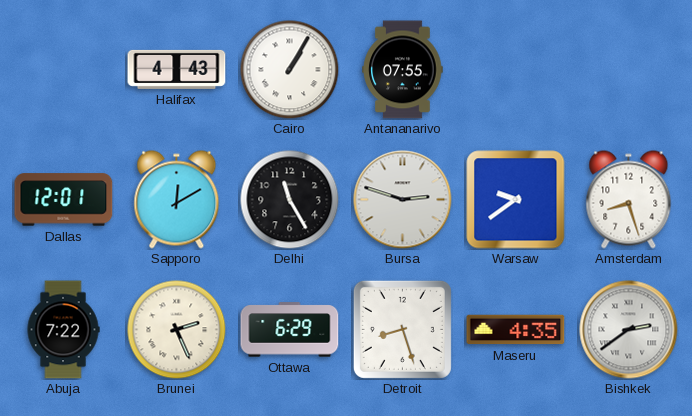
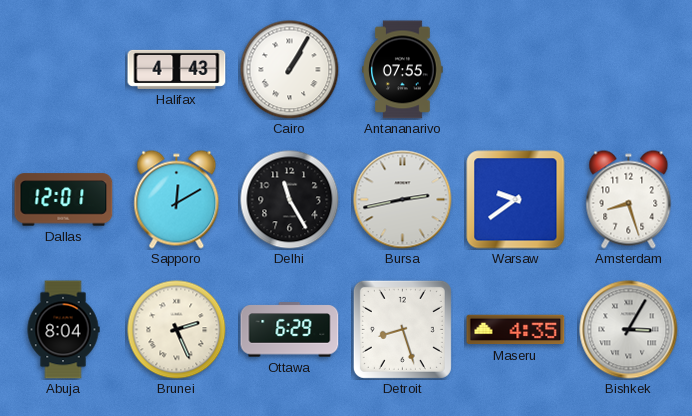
Bursa: 2:48 -> 2:43 (403, 200)
Abuja: 7:22 -> 8:04 (63, 330)
Bishkek: 2:39 -> 3:05 (629, 330)
